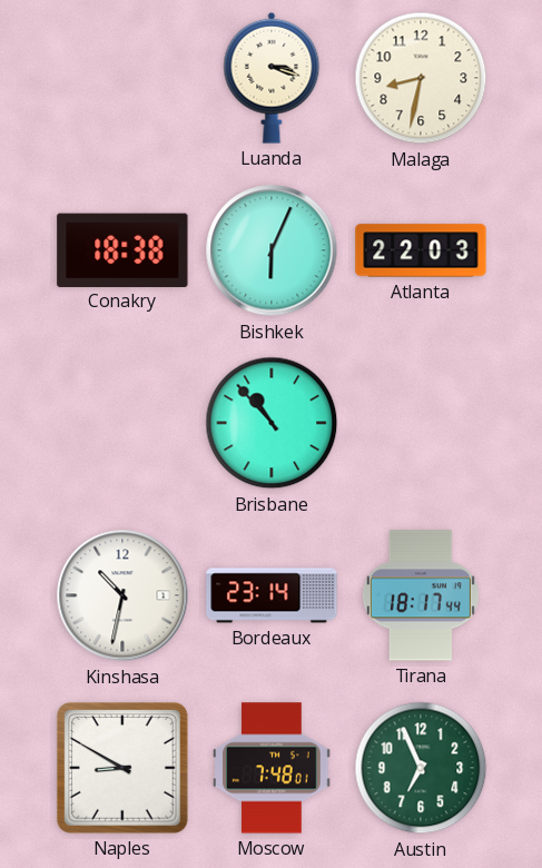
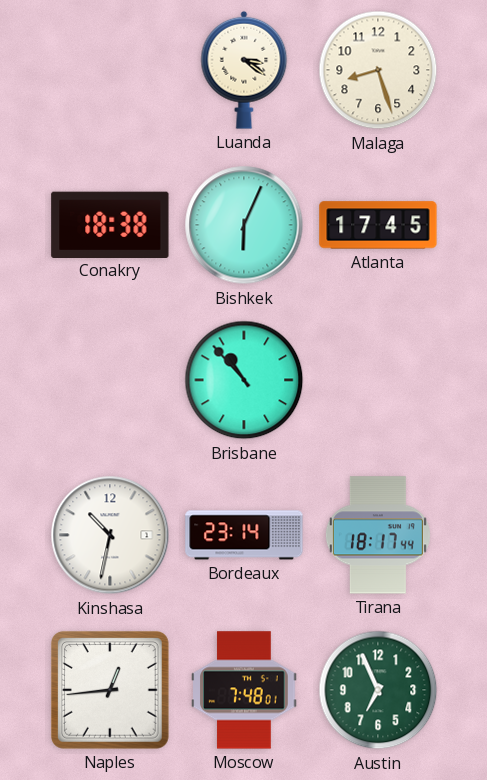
Luanda: 3:18 -> 3:21 (244, 70)
Malaga: 8:32 -> 8:27 (378, 70)
Atlanta: 22:03 -> 17:45 (378, 225)
Naples: 8:50 -> 12:44 (110, 690)
